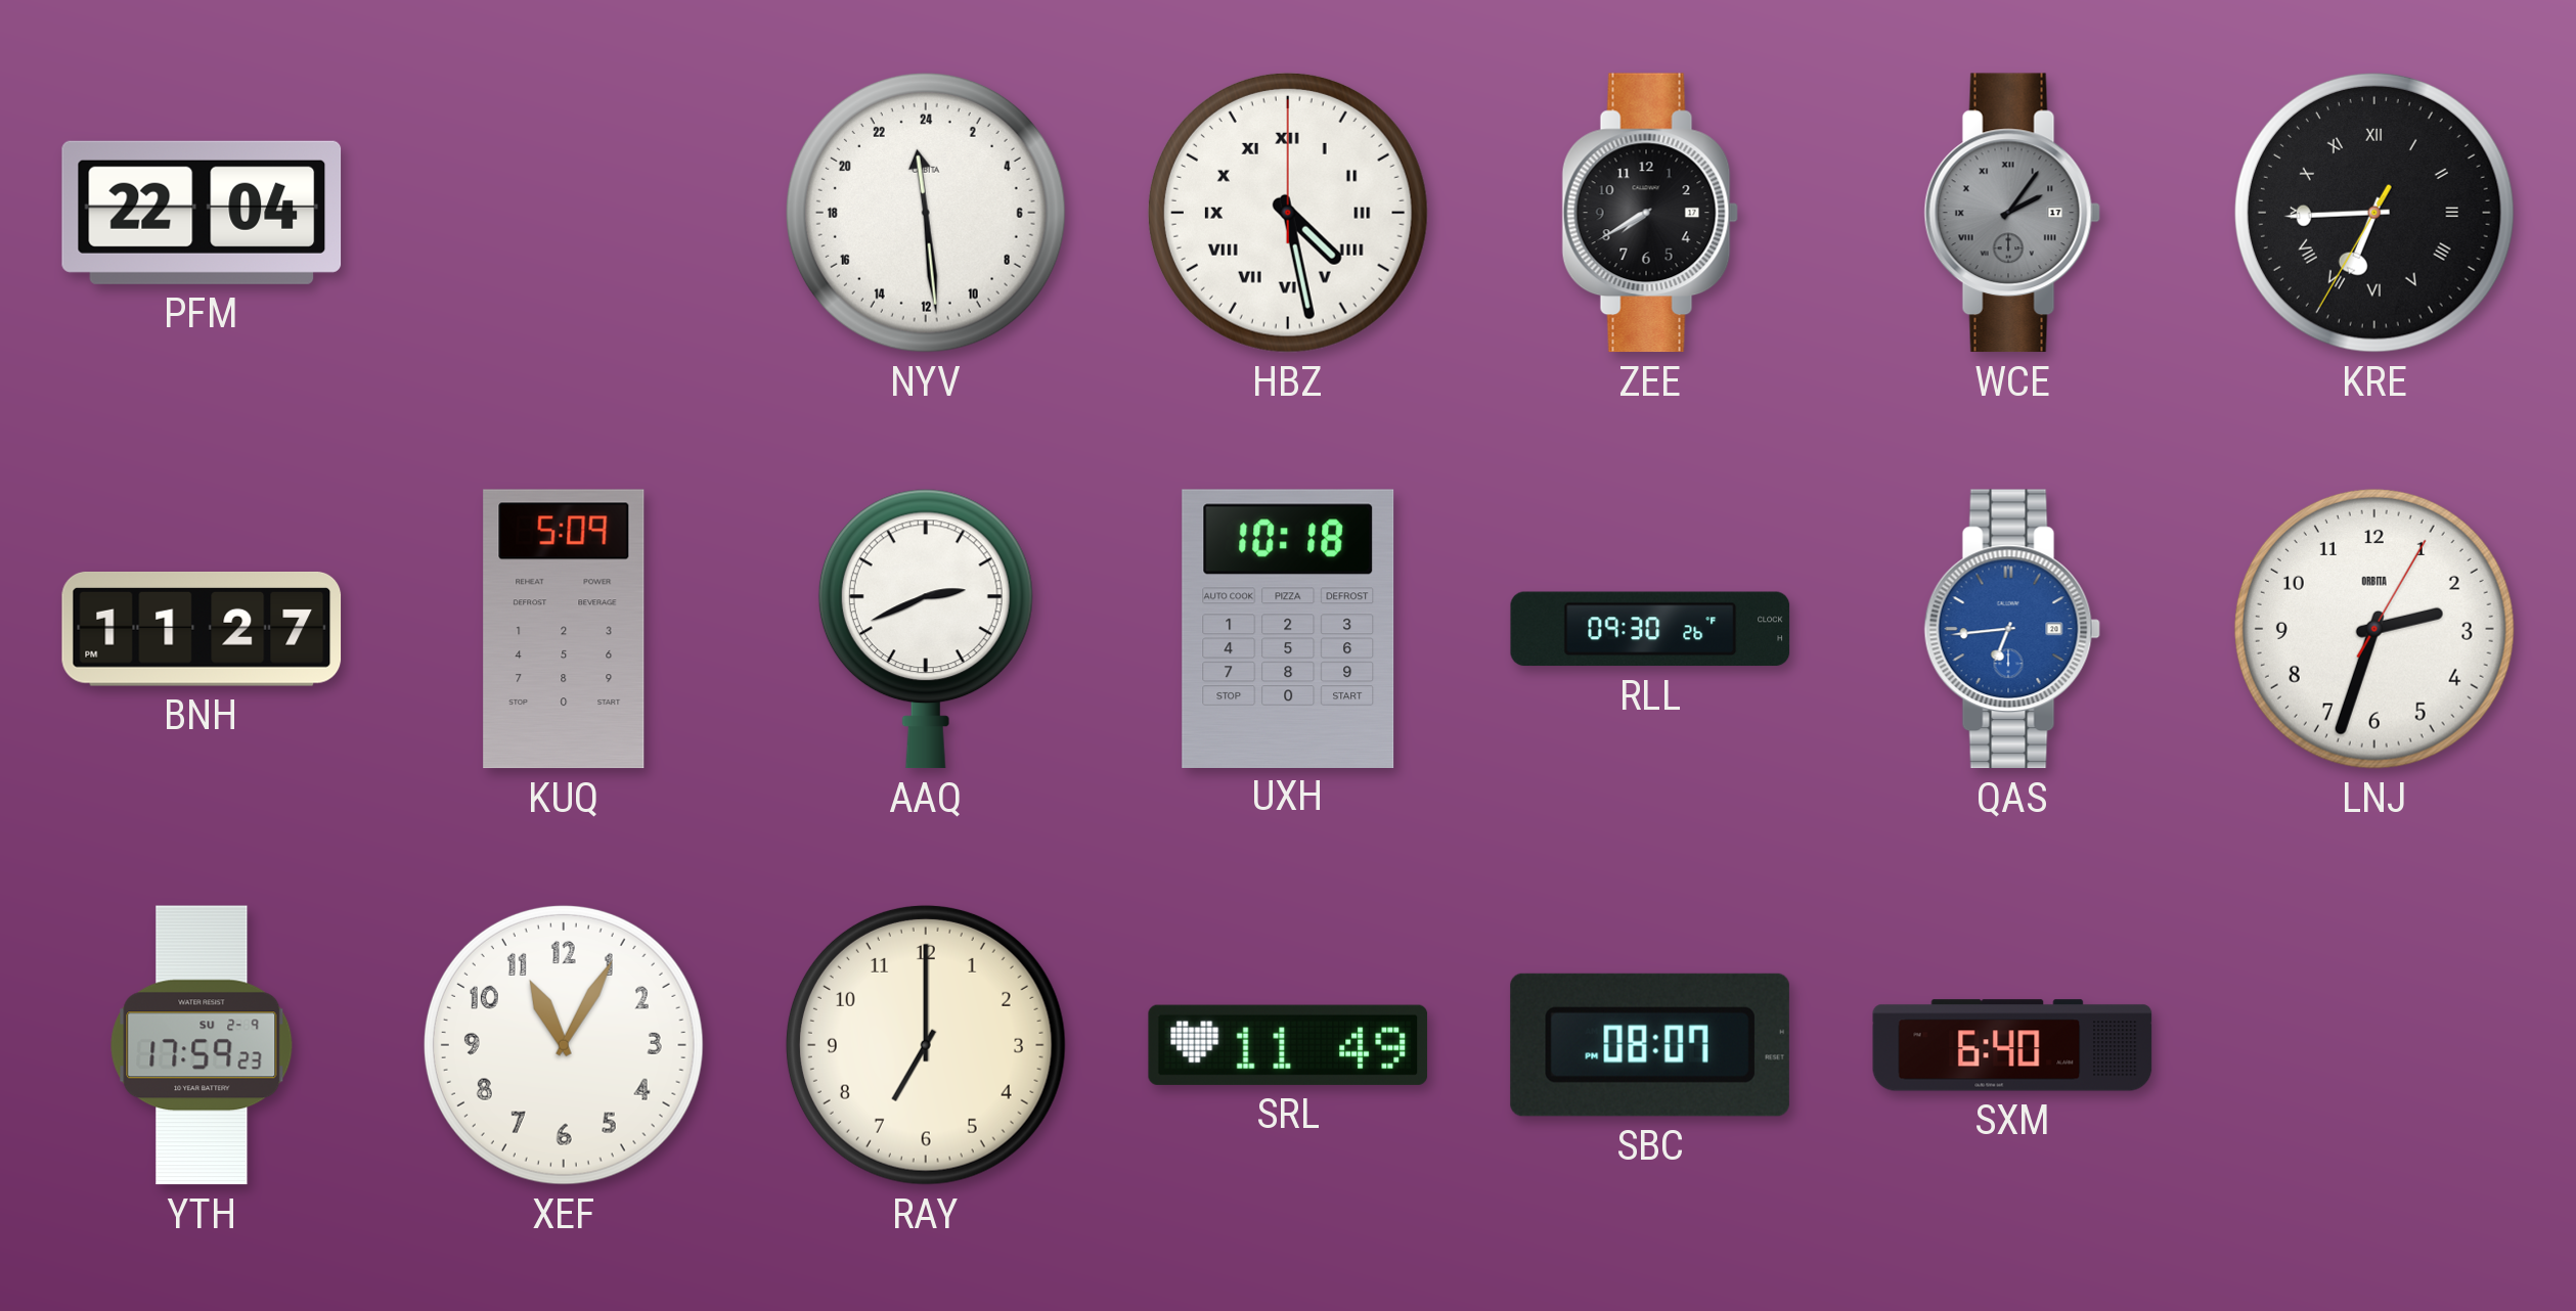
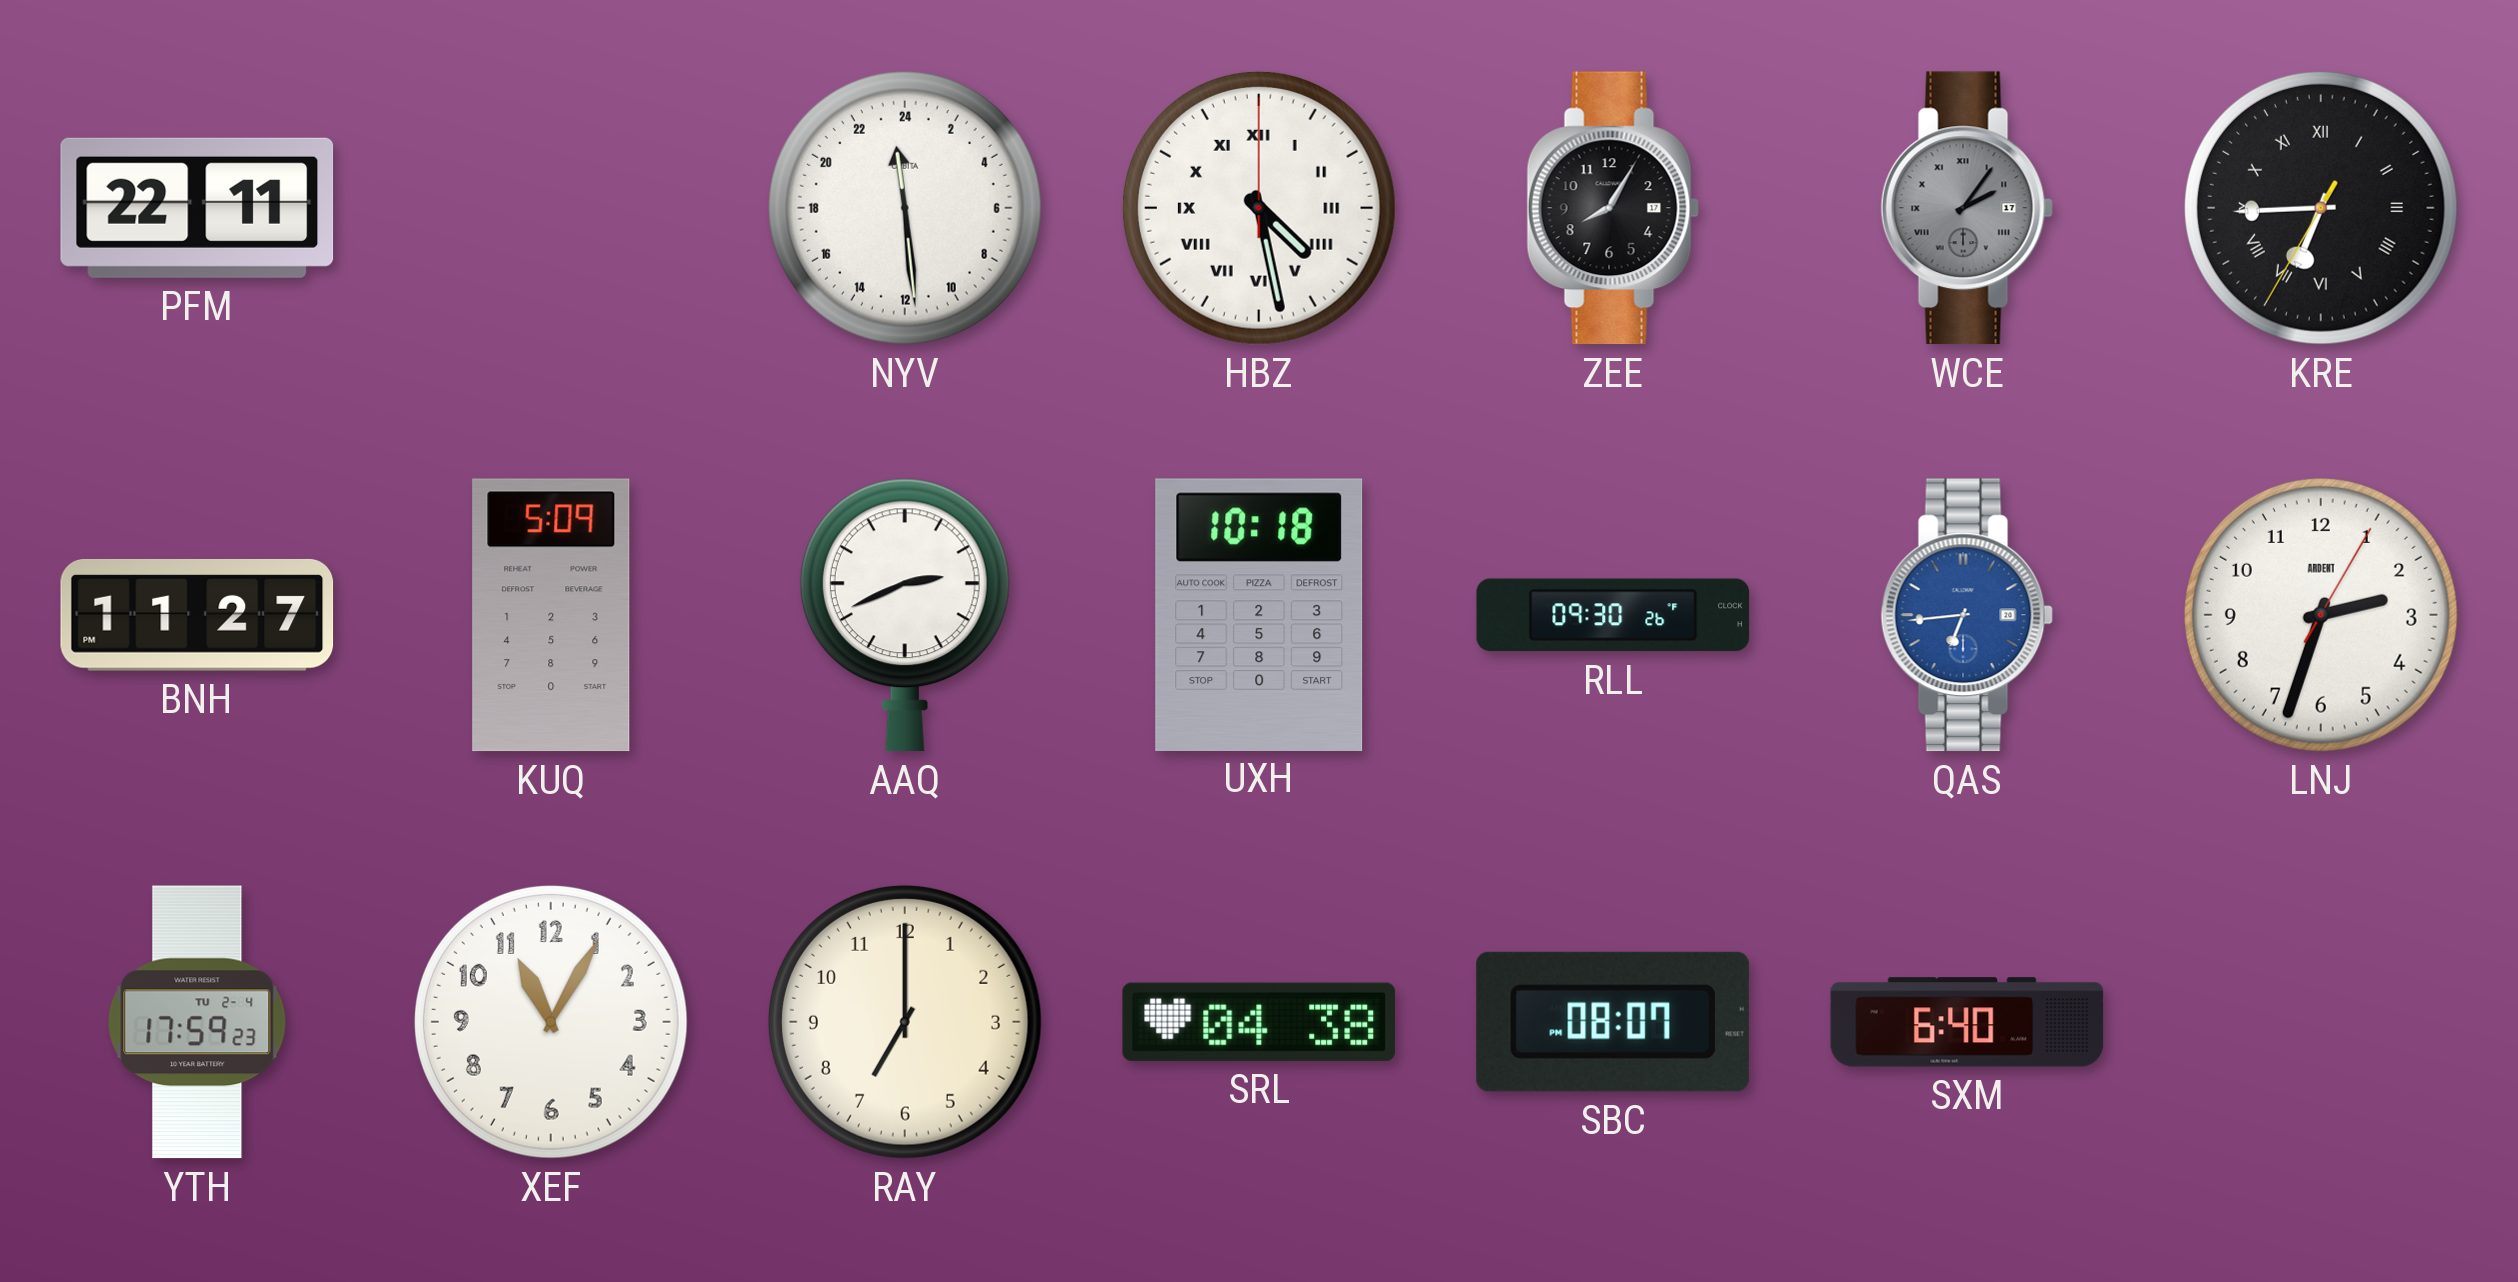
PFM: 22:04 -> 22:11 (197, 208)
ZEE: 7:40 -> 8:05 (1613, 208)
LNJ brand: ORBITA -> ARDENT (2321, 615)
YTH date: SU 2-9 -> TU 2-4 (197, 1022)
SRL: 11:49 -> 04:38 (1259, 1022)
